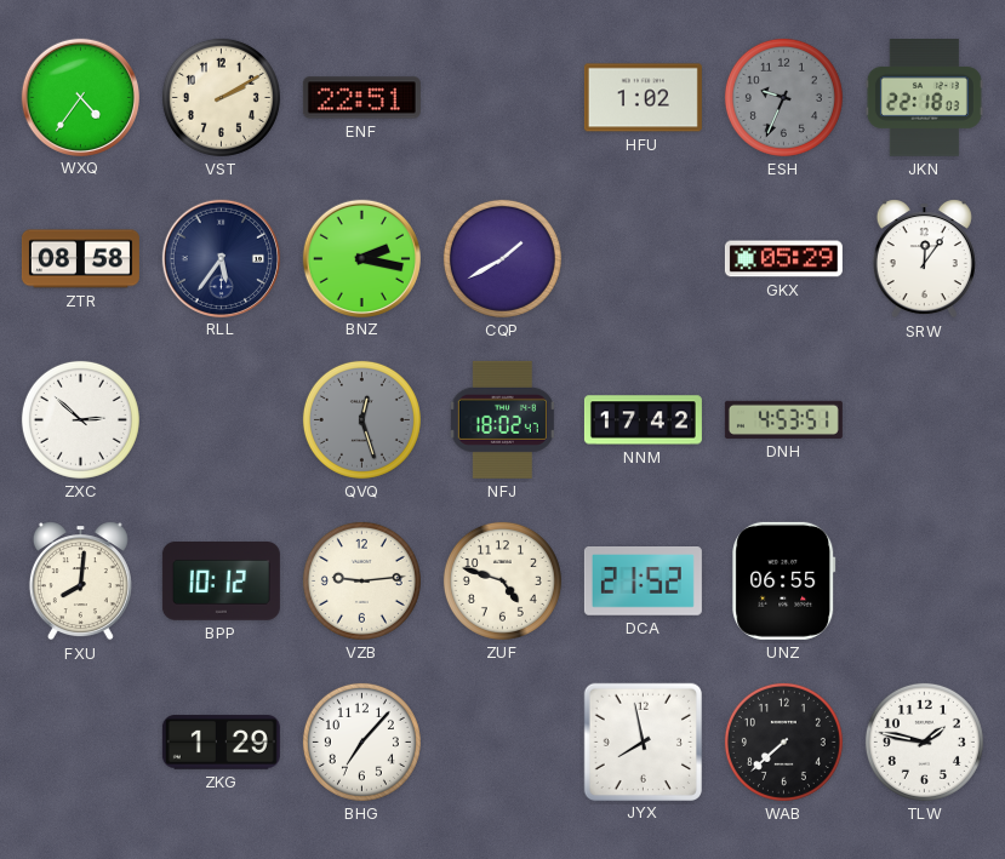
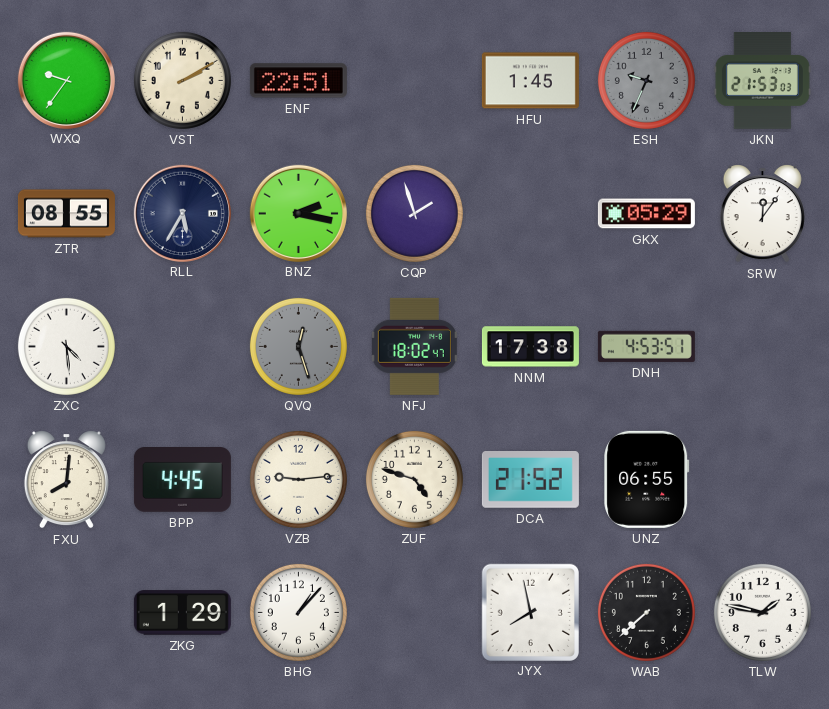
WXQ: 4:36 -> 9:36 (66, 80)
HFU: 1:02 -> 1:45 (530, 81)
JKN: 22:18 -> 21:53 (762, 81)
ZTR: 08:58 -> 08:55 (66, 214)
RLL: 5:36 -> 5:35 (182, 213)
CQP: 1:40 -> 1:57 (414, 213)
ZXC: 2:52 -> 4:29 (66, 346)
NNM: 17:42 -> 17:38 (530, 347)
BPP: 10:12 -> 4:45 (182, 480)
BHG: 7:07 -> 1:07 (298, 612)
